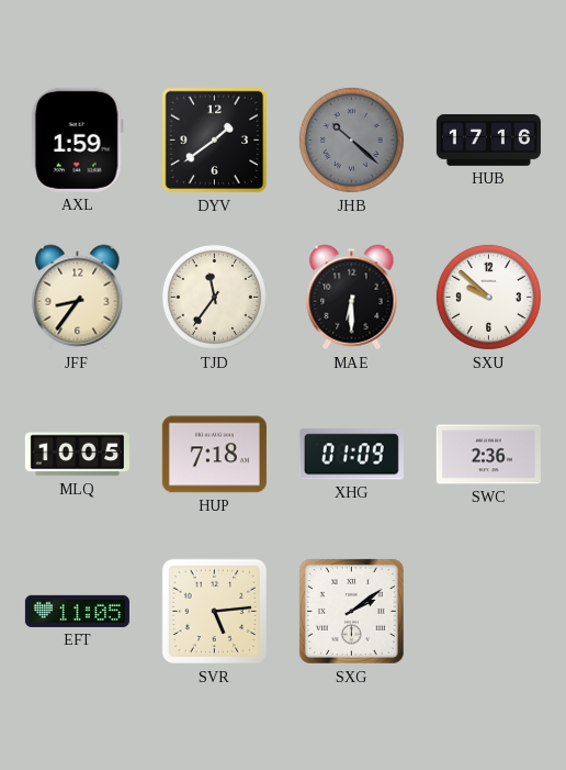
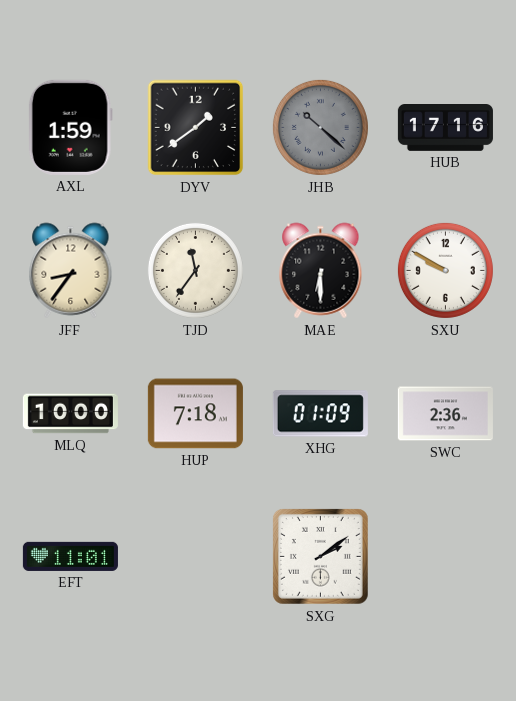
SXU: 9:52 -> 9:50 (445, 270)
MLQ: 10:05 -> 10:00 (70, 414)
EFT: 11:05 -> 11:01 (70, 556)
SVR: 5:14 -> none (215, 612)
